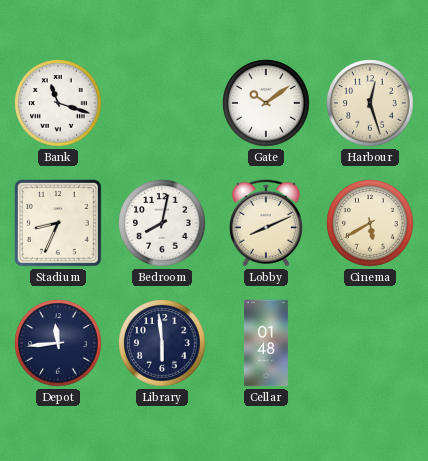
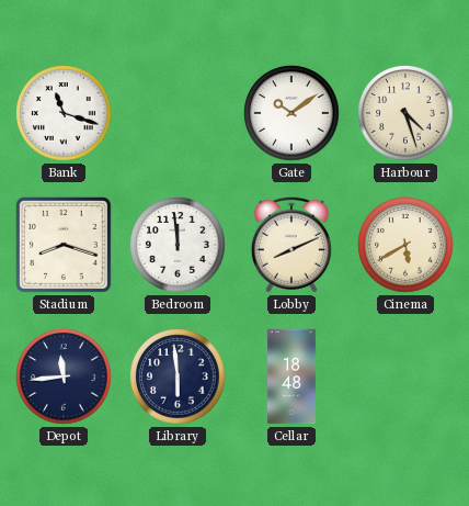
Harbour: 12:27 -> 4:27 (405, 113)
Stadium: 8:34 -> 8:18 (64, 245)
Bedroom: 8:02 -> 11:59 (178, 245)
Cellar: 01:48 -> 18:48 (291, 376)
